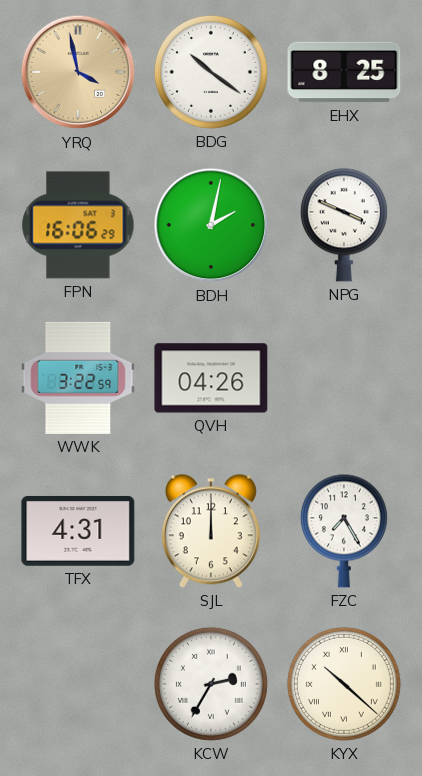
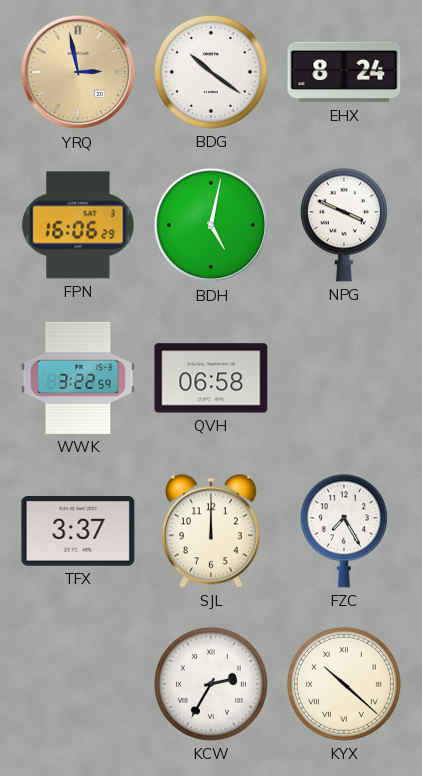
YRQ: 3:58 -> 2:58 (78, 72)
EHX: 8:25 -> 8:24 (344, 72)
BDH: 2:02 -> 5:02 (211, 225)
QVH: 04:26 -> 06:58 (211, 378)
TFX: 4:31 -> 3:37 (78, 531)
